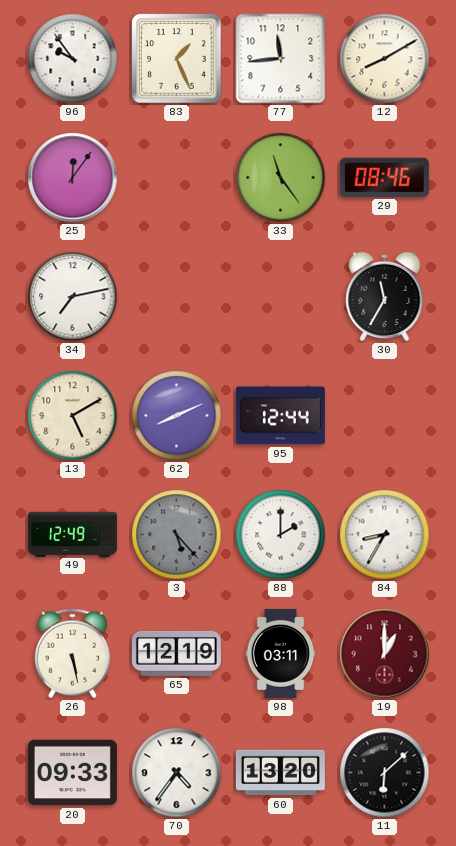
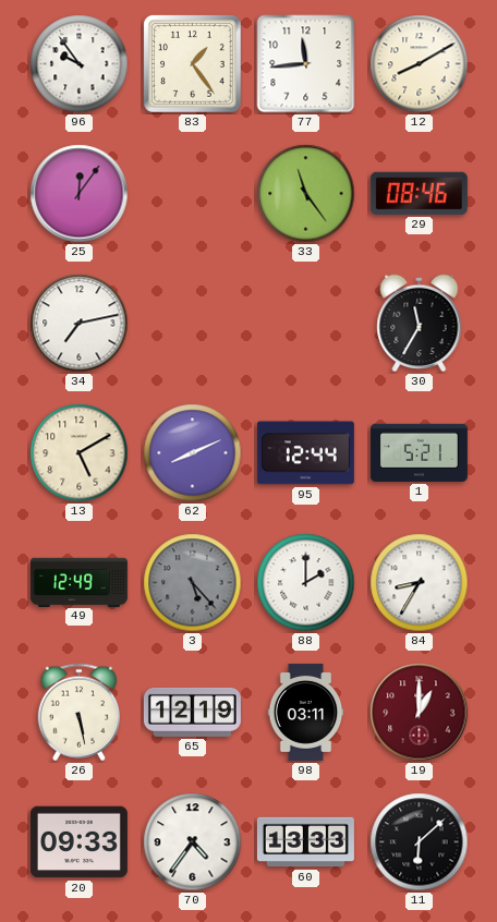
83: 1:26 -> 1:24 (193, 64)
1: none -> 5:21 (419, 452)
60: 13:20 -> 13:33 (305, 842)
